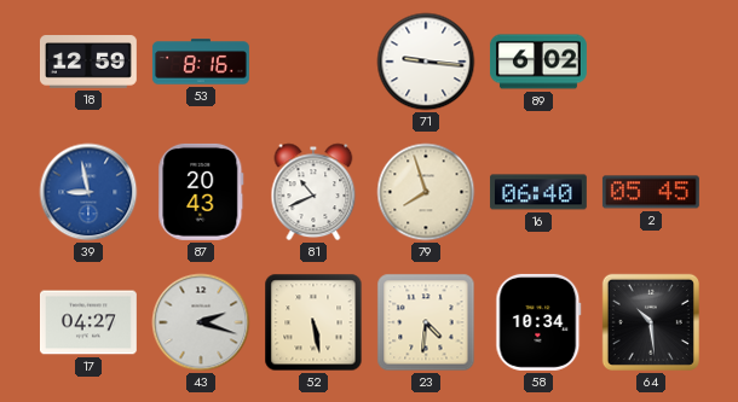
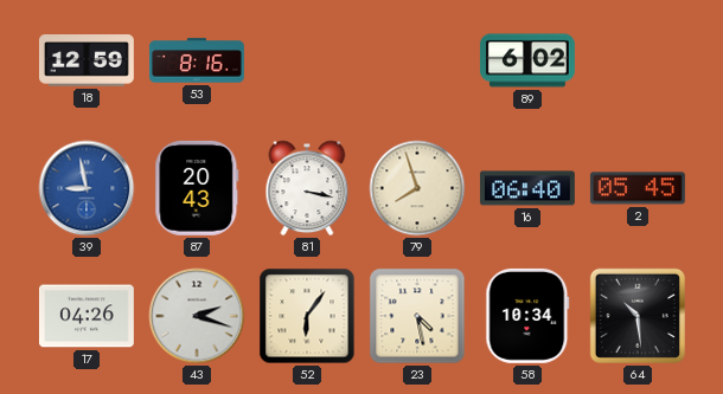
71: 9:16 -> none (426, 62)
81: 10:41 -> 3:17 (307, 188)
17: 04:27 -> 04:26 (87, 316)
52: 5:28 -> 6:06 (307, 316)
23: 4:31 -> 4:28 (417, 316)
